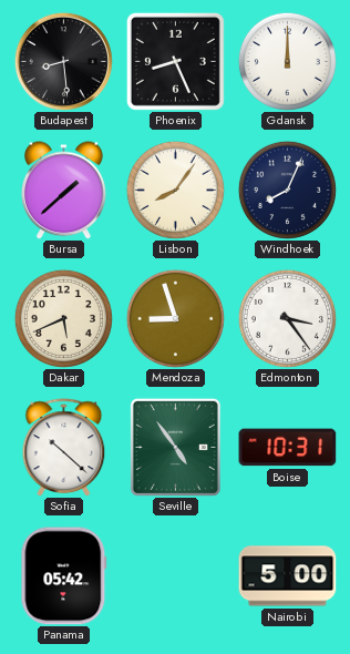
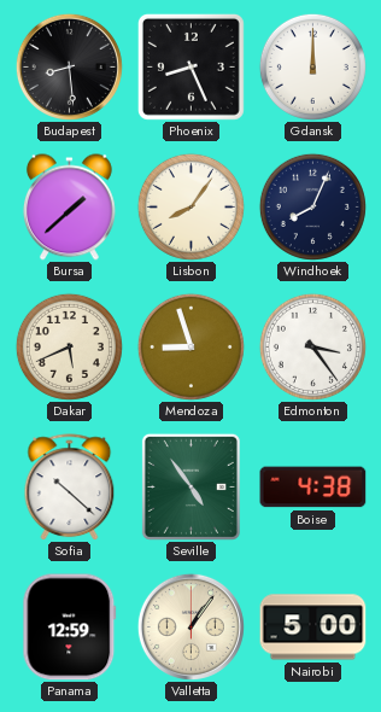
Boise: 10:31 -> 4:38 (313, 488)
Panama: 05:42 -> 12:59 (70, 628)
Valletta: none -> 1:06 (190, 626)
